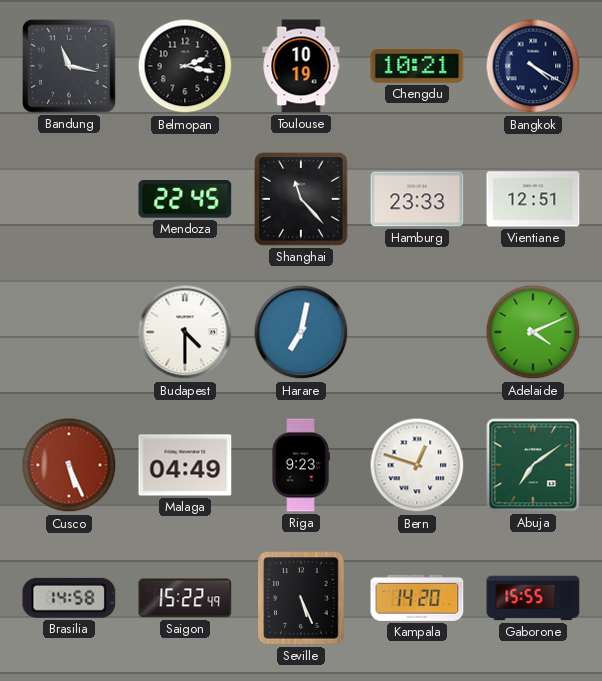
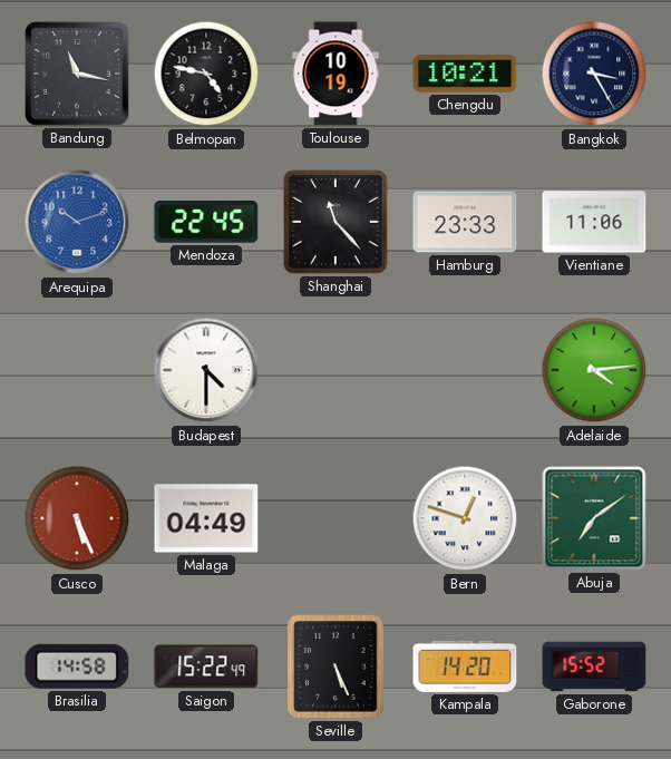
Belmopan: 2:17 -> 4:47 (206, 74)
Bangkok: 4:20 -> 3:25 (594, 74)
Arequipa: none -> 10:12 (77, 222)
Vientiane: 12:51 -> 11:06 (594, 222)
Harare: 7:02 -> none (301, 332)
Adelaide: 4:11 -> 4:14 (594, 370)
Riga: 9:23 -> none (301, 465)
Gaborone: 15:55 -> 15:52 (594, 666)
